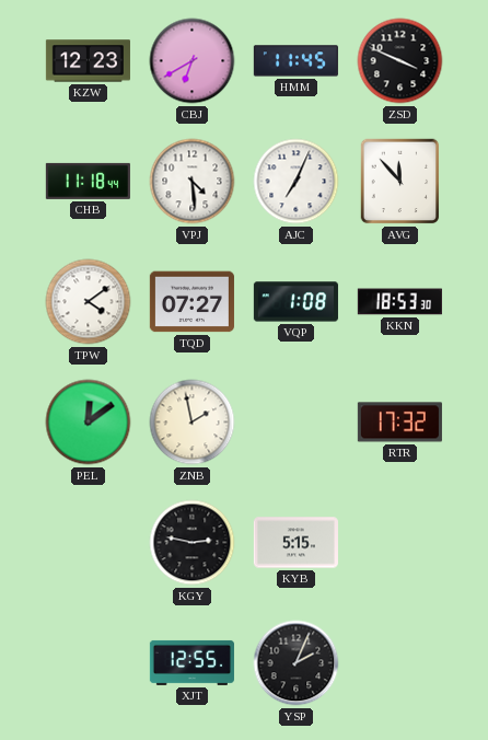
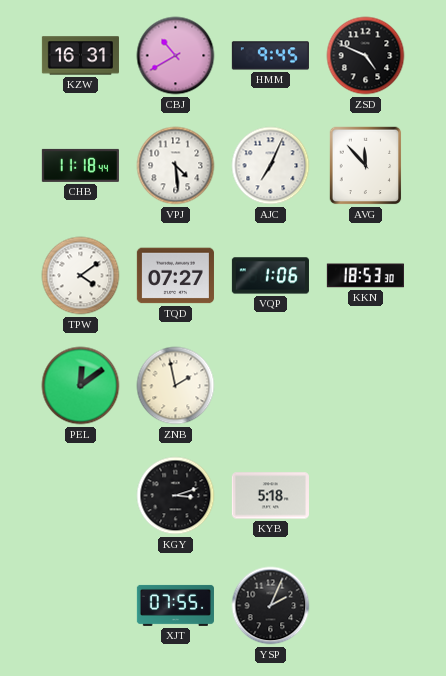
KZW: 12:23 -> 16:31 (80, 56)
CBJ: 6:40 -> 10:40 (176, 56)
HMM: 11:45 -> 9:45 (270, 56)
ZSD: 3:49 -> 4:49 (366, 56)
VQP: 1:08 -> 1:06 (270, 276)
RTR: 17:32 -> none (399, 423)
KGY: 2:47 -> 3:12 (176, 496)
KYB: 5:15 -> 5:18 (270, 496)
XJT: 12:55 -> 07:55 (175, 605)
